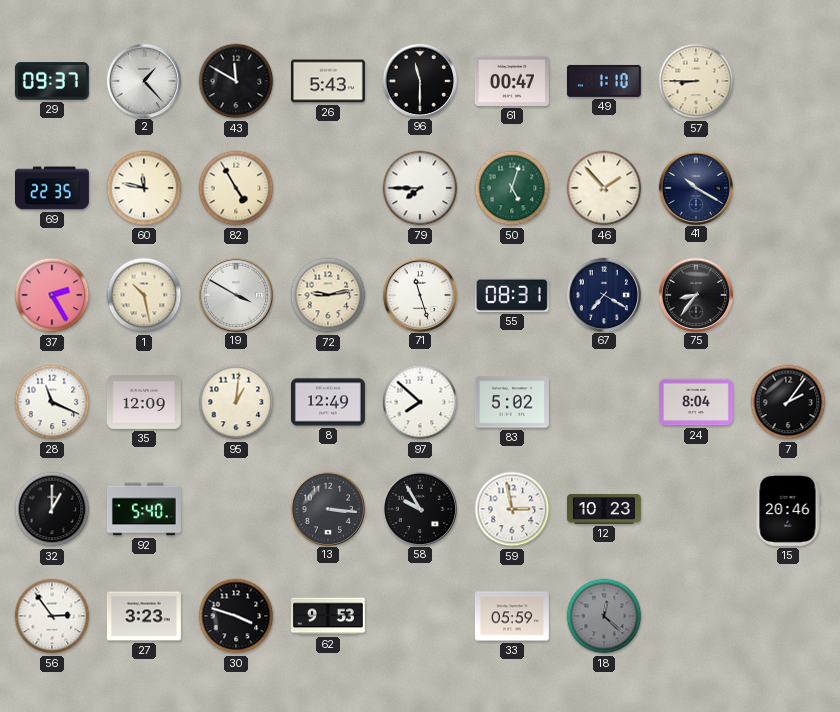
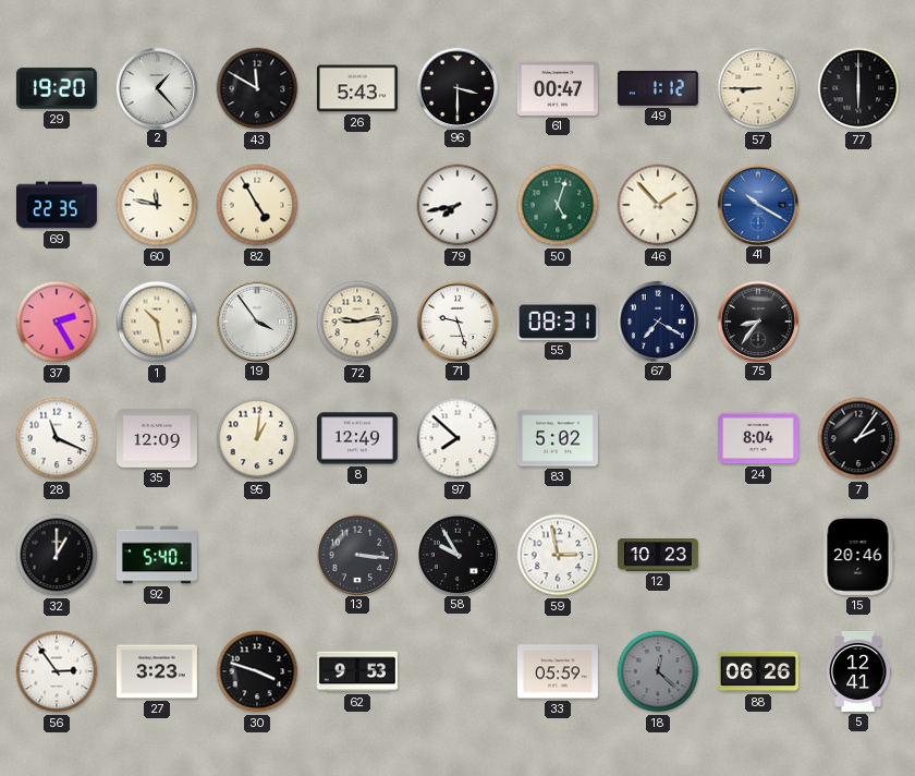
29: 09:37 -> 19:20 (57, 88)
96: 11:30 -> 3:30 (456, 87)
49: 1:10 -> 1:12 (658, 88)
77: none -> 6:00 (858, 88)
79: 7:45 -> 7:43 (457, 205)
41 dial: navy -> blue (757, 204)
19: 3:50 -> 3:54 (256, 320)
71: 11:27 -> 9:27 (456, 320)
88: none -> 06:26 (758, 671)
5: none -> 12:41 (858, 671)
